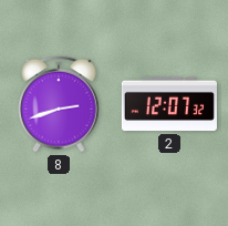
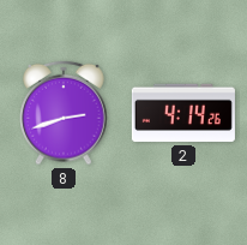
2: 12:07 -> 4:14 (183, 113)
